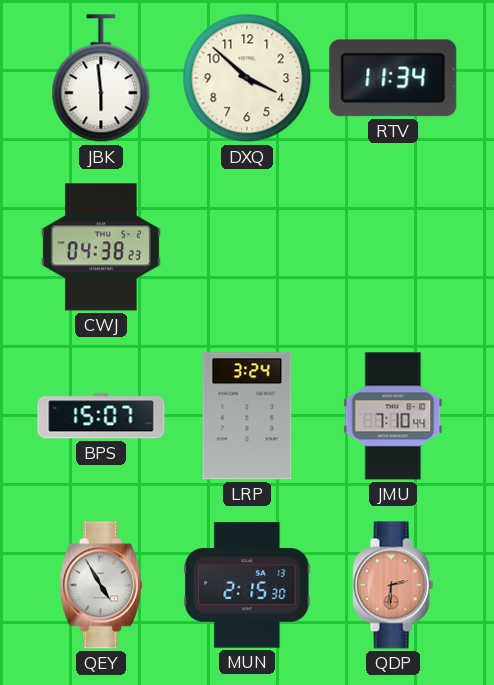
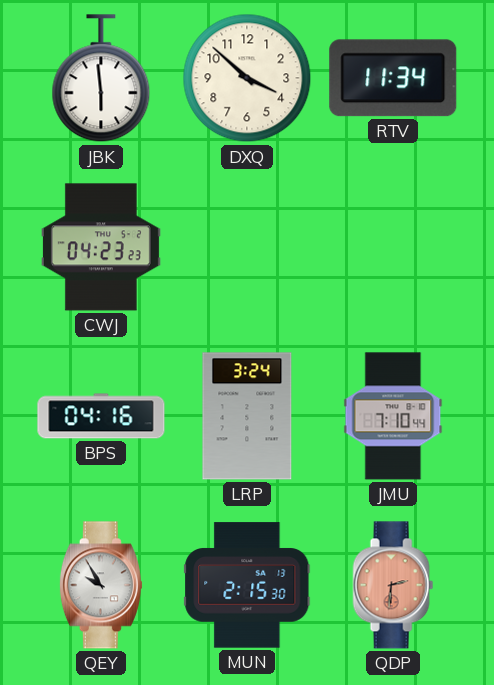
CWJ: 04:38 -> 04:23 (101, 247)
BPS: 15:07 -> 04:16 (101, 416)
QEY: 4:55 -> 9:55 (101, 585)
